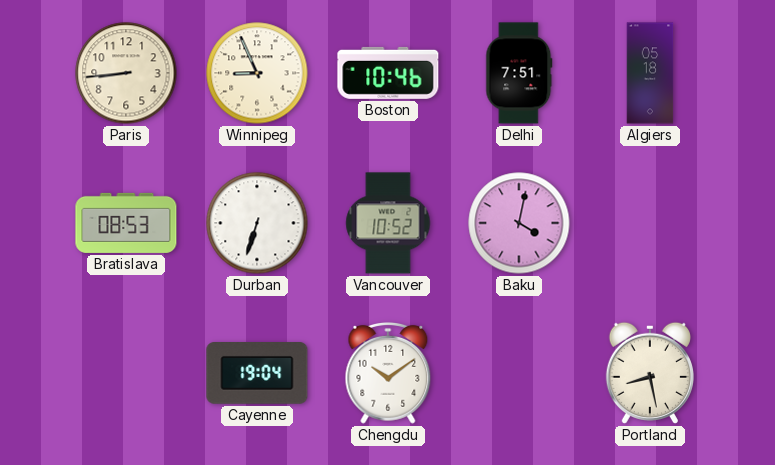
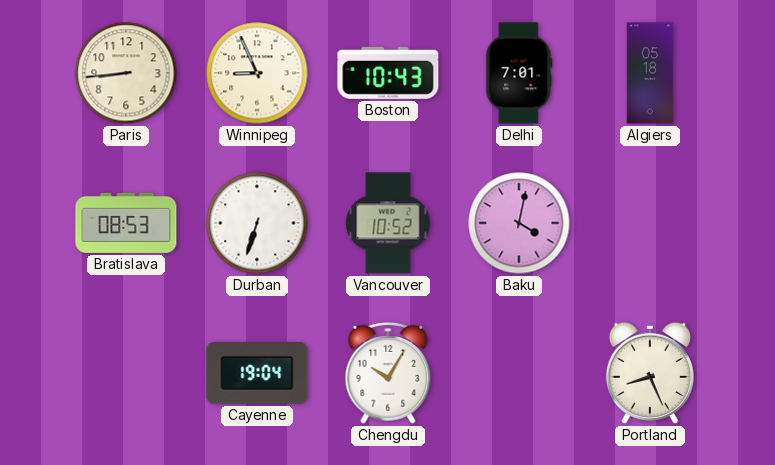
Boston: 10:46 -> 10:43 (388, 73)
Delhi: 7:51 -> 7:01 (519, 73)
Chengdu: 10:09 -> 10:05 (388, 374)
Portland: 8:28 -> 8:26 (650, 373)
